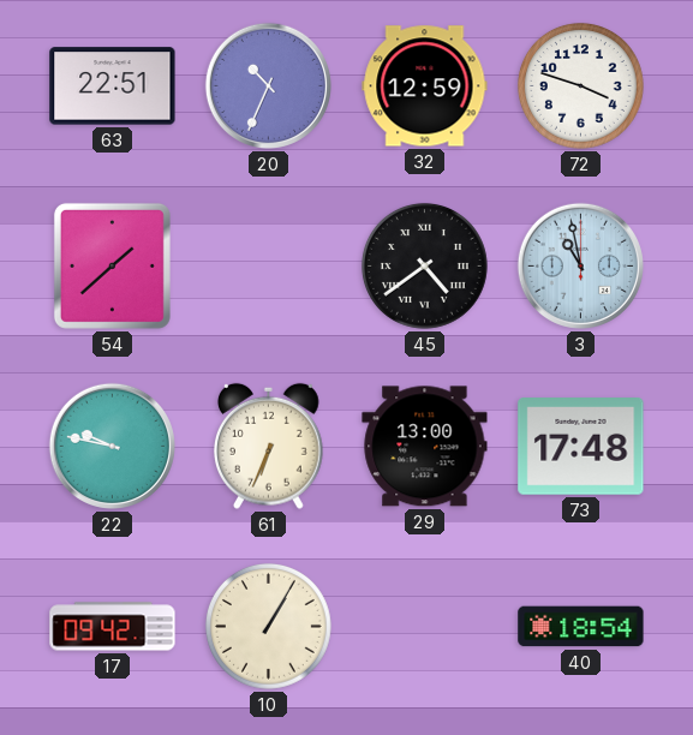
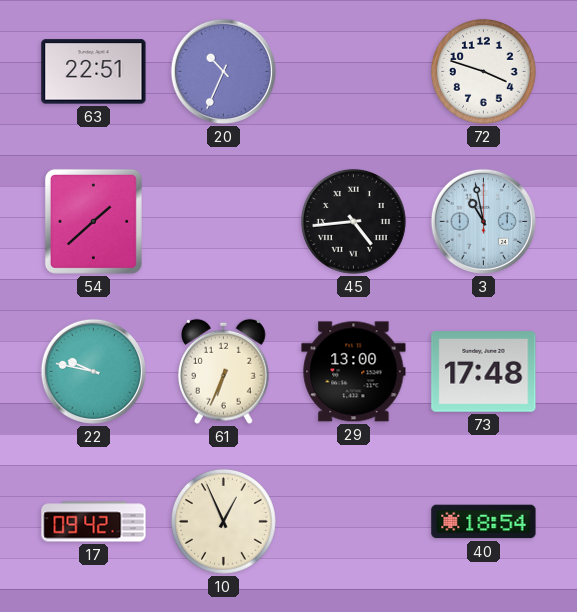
32: 12:59 -> none (425, 86)
45: 4:39 -> 4:44 (353, 221)
10: 1:05 -> 12:56 (223, 521)
